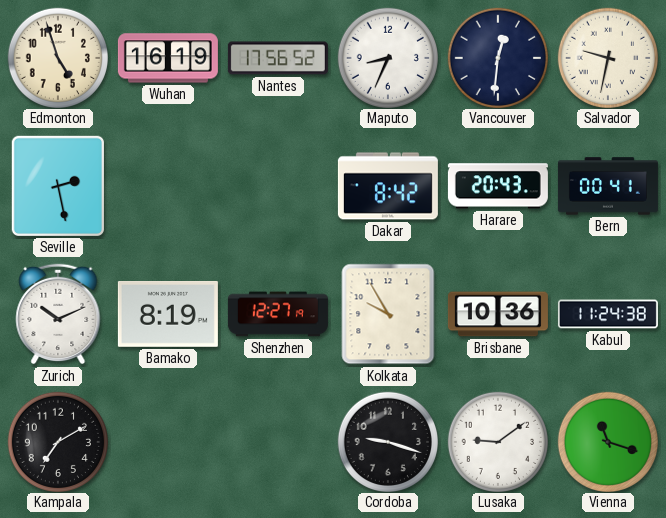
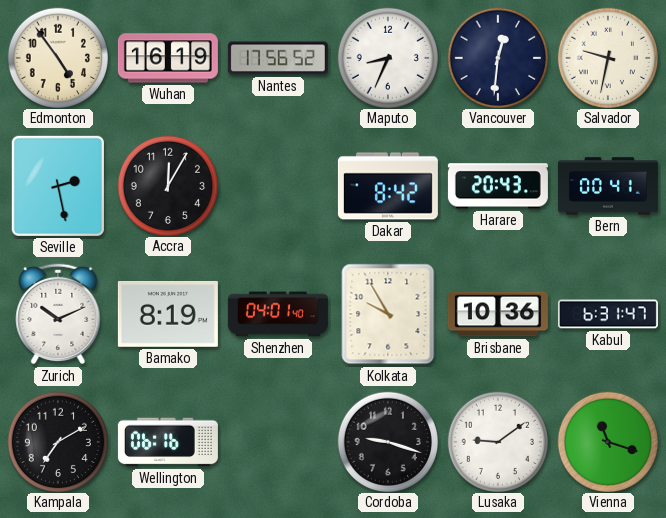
Edmonton: 4:57 -> 4:54 (57, 57)
Accra: none -> 12:05 (167, 185)
Shenzhen: 12:27 -> 04:01 (278, 314)
Kabul: 11:24 -> 6:31 (608, 314)
Wellington: none -> 06:16 (168, 442)
